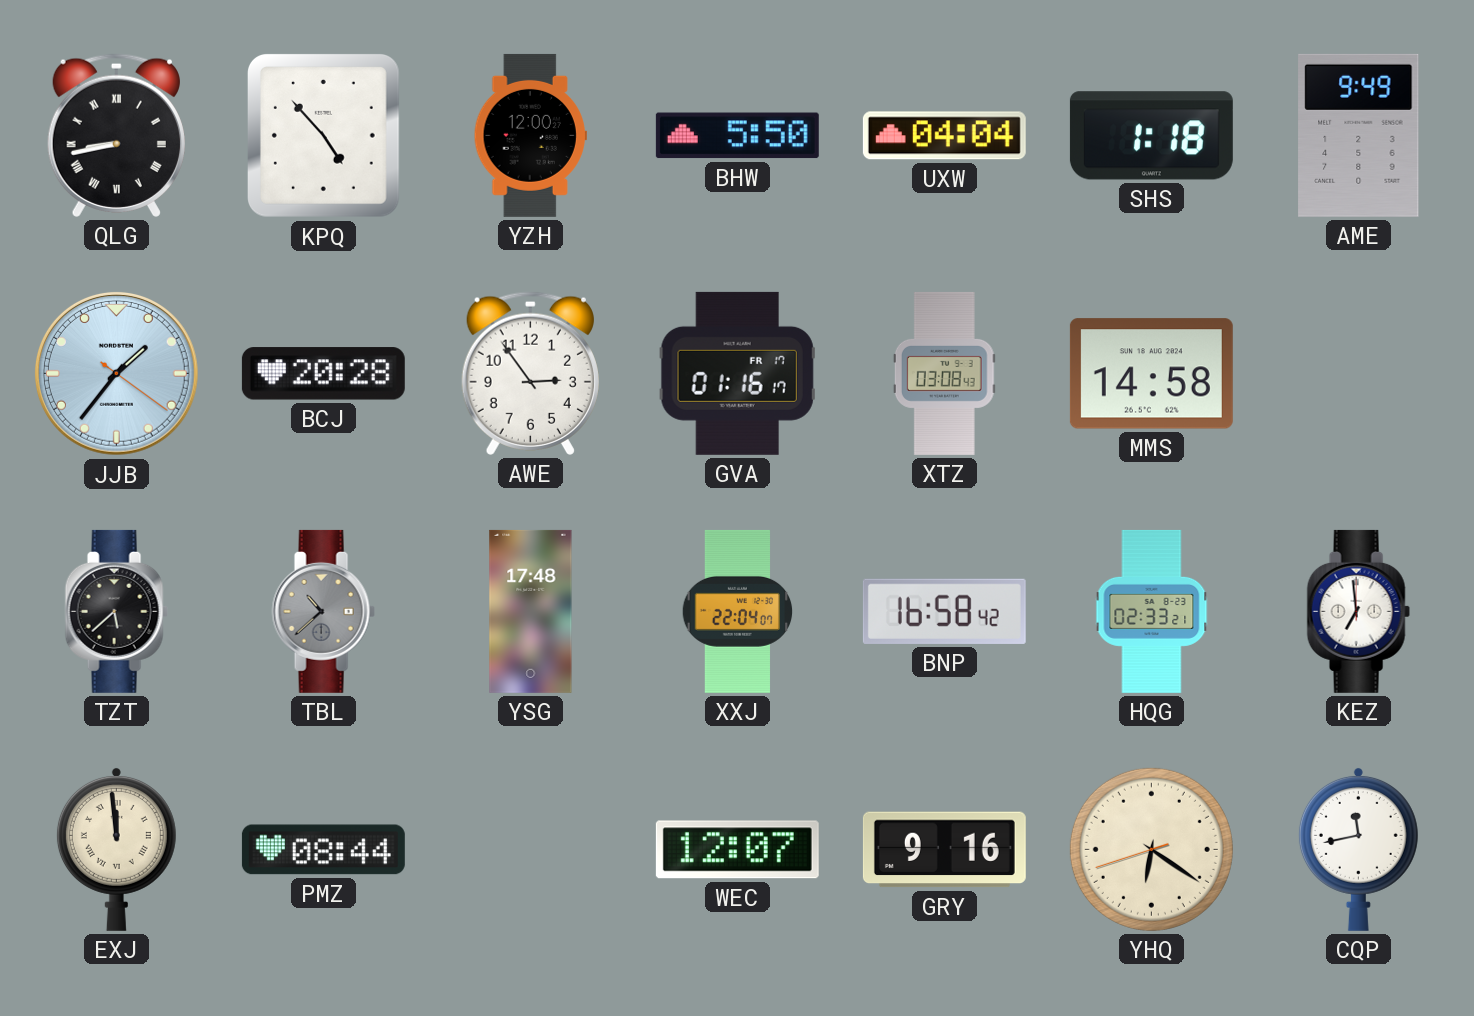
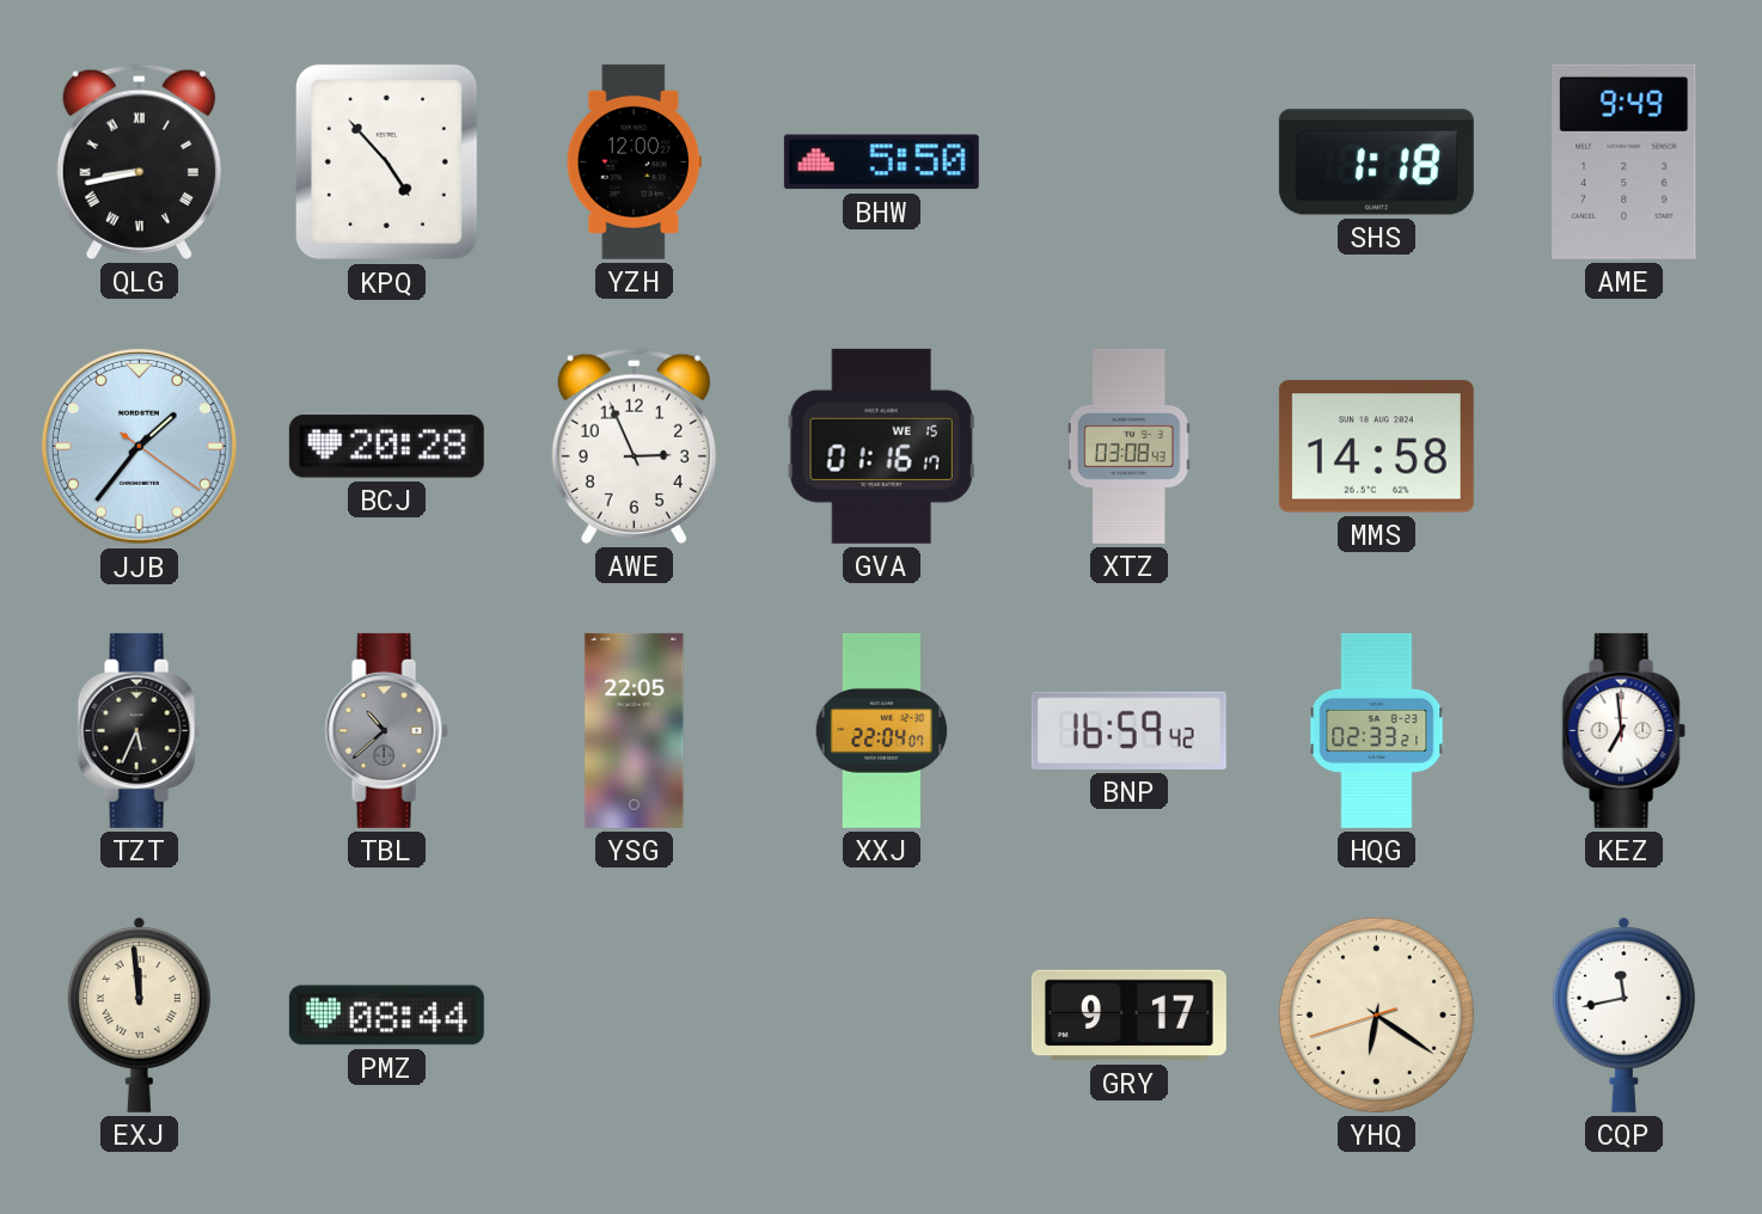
UXW: 04:04 -> none (944, 136)
AWE: 2:54 -> 2:56 (634, 446)
GVA date: FR 17 -> WE 15 (881, 446)
TZT: 5:38 -> 5:34 (139, 730)
YSG: 17:48 -> 22:05 (635, 730)
BNP: 16:58 -> 16:59 (1128, 730)
WEC: 12:07 -> none (737, 850)
GRY: 9:16 -> 9:17 (1128, 1016)
